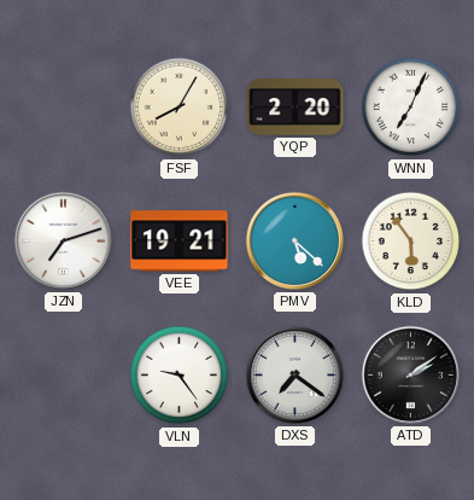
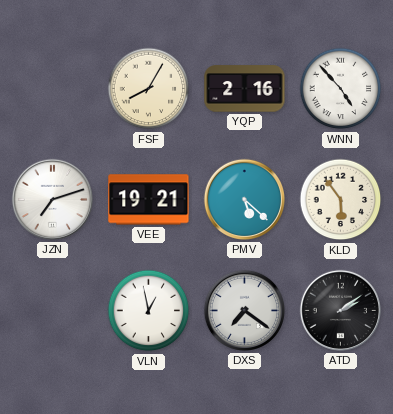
YQP: 2:20 -> 2:16 (245, 89)
WNN: 7:04 -> 4:53 (341, 89)
VLN: 9:24 -> 12:58 (149, 311)
